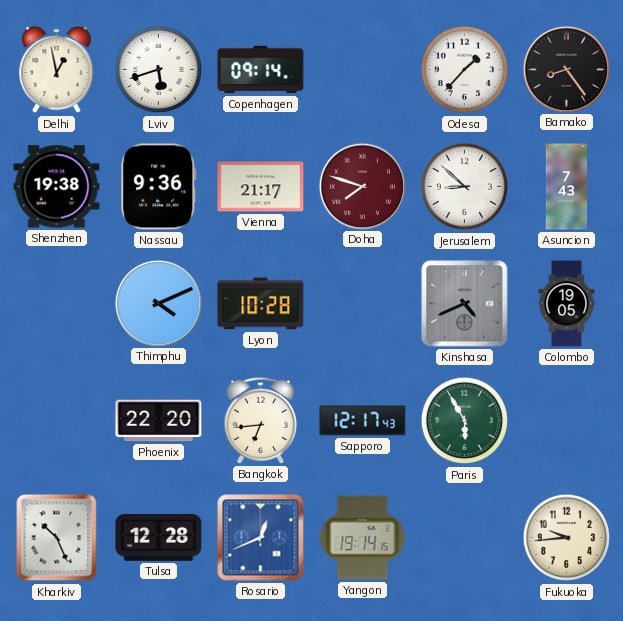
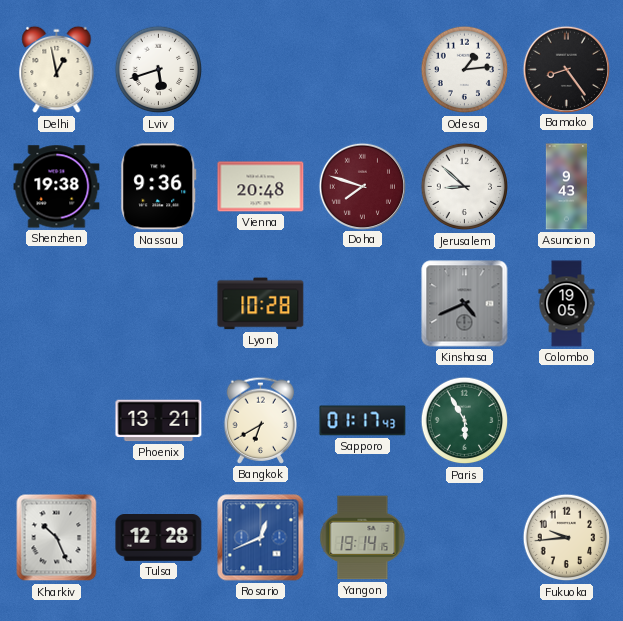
Copenhagen: 09:14 -> none (261, 70)
Odesa: 1:37 -> 1:14 (465, 70)
Vienna: 21:17 -> 20:48 (261, 187)
Asuncion: 7:43 -> 9:43 (567, 187)
Thimphu: 4:11 -> none (158, 303)
Phoenix: 22:20 -> 13:21 (159, 421)
Bangkok: 6:44 -> 6:40 (261, 420)
Sapporo: 12:17 -> 01:17 (363, 421)
